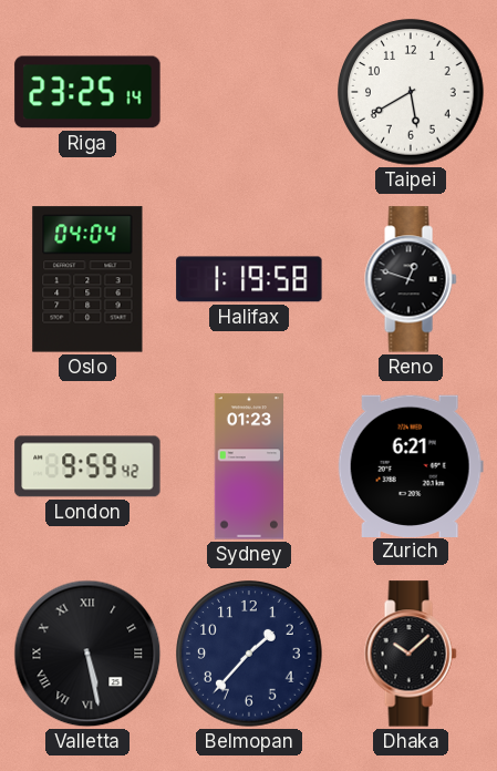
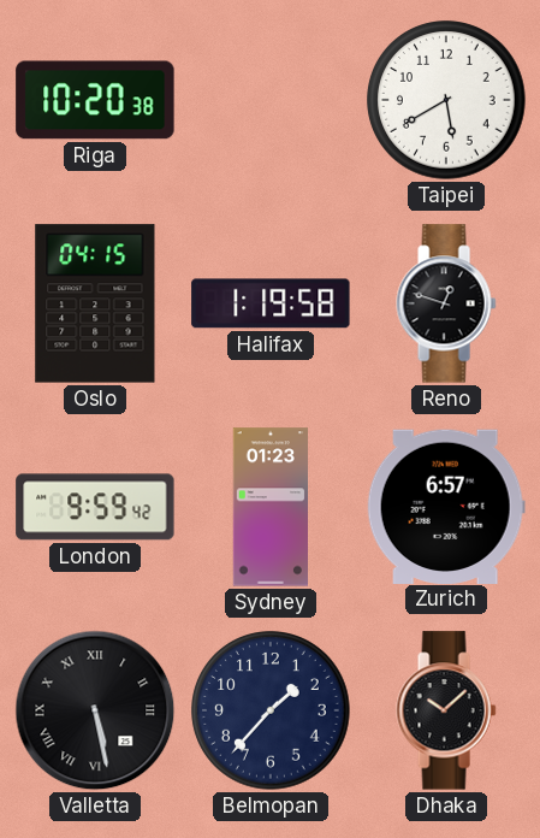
Riga: 23:25 -> 10:20 (95, 100)
Oslo: 04:04 -> 04:15 (95, 303)
Zurich: 6:21 -> 6:57 (446, 506)
